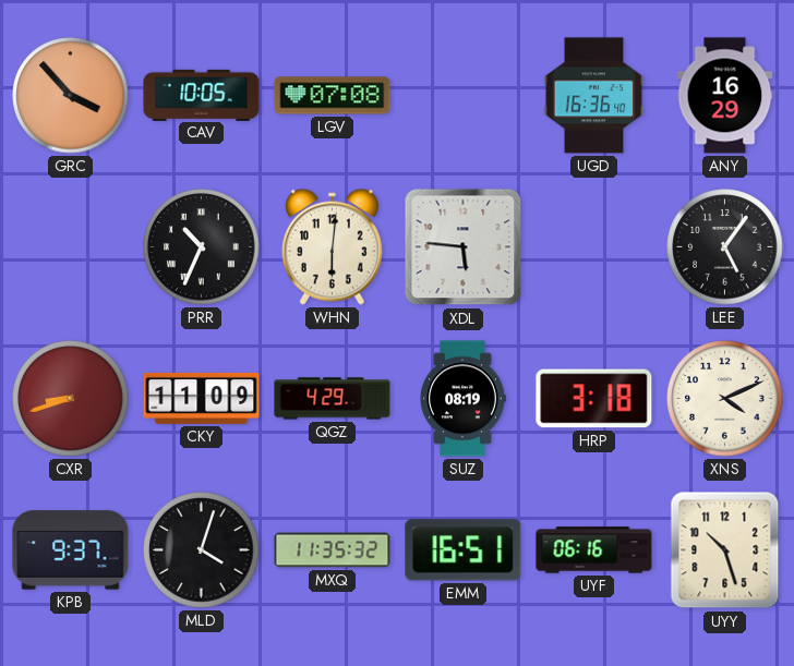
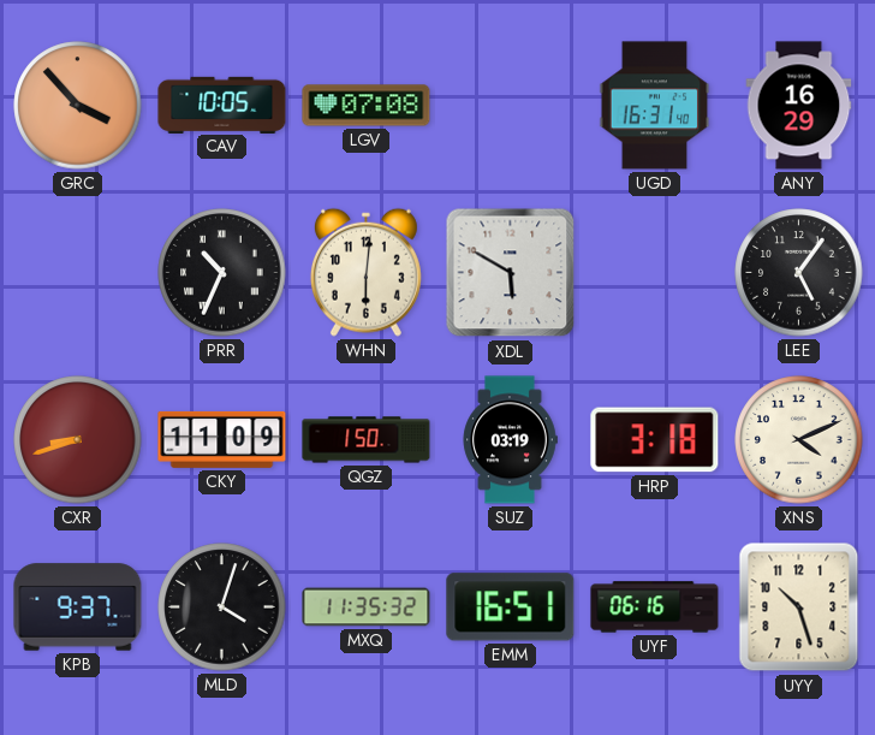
UGD: 16:36 -> 16:31 (655, 106)
XDL: 5:46 -> 5:50 (511, 273)
QGZ: 4:29 -> 1:50 (367, 440)
SUZ: 08:19 -> 03:19 (510, 440)
